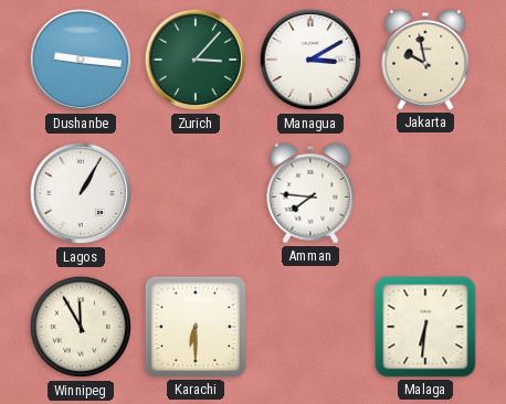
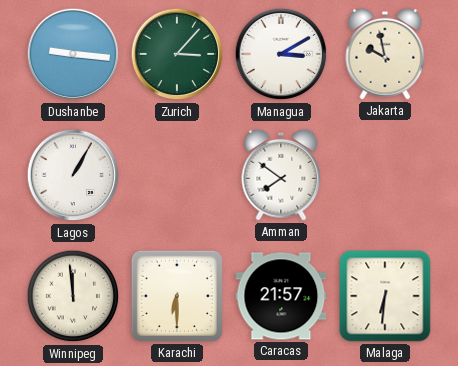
Amman: 7:46 -> 7:51 (281, 175)
Winnipeg: 11:55 -> 11:59 (73, 296)
Caracas: none -> 21:57 (281, 296)
